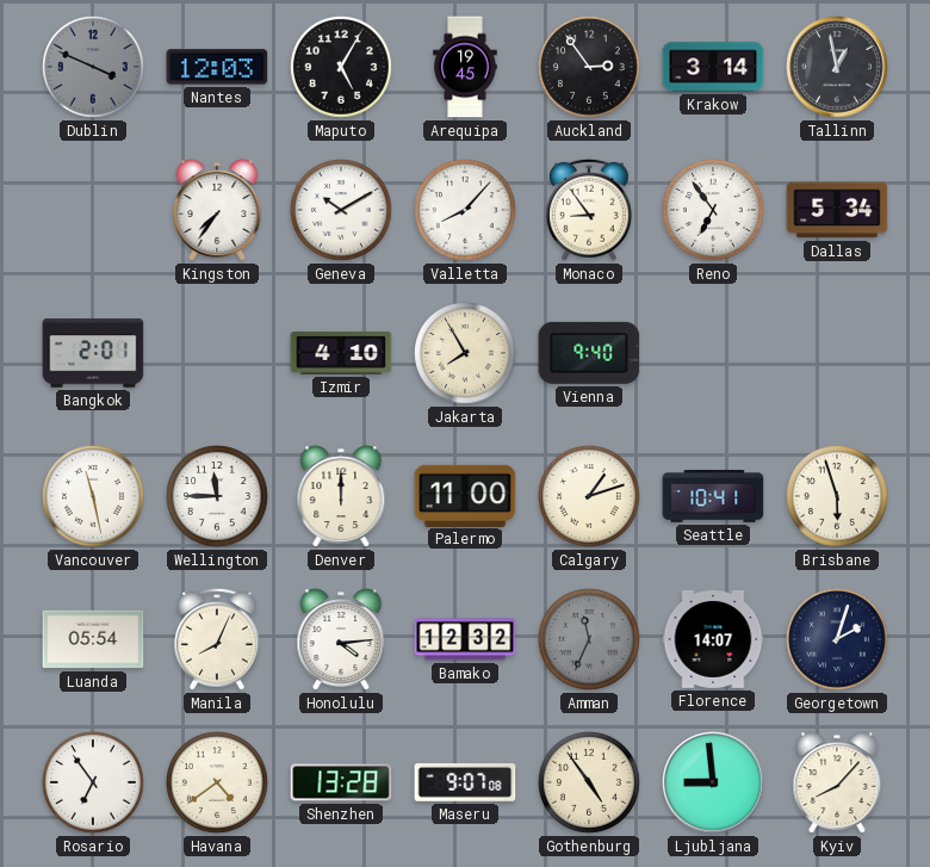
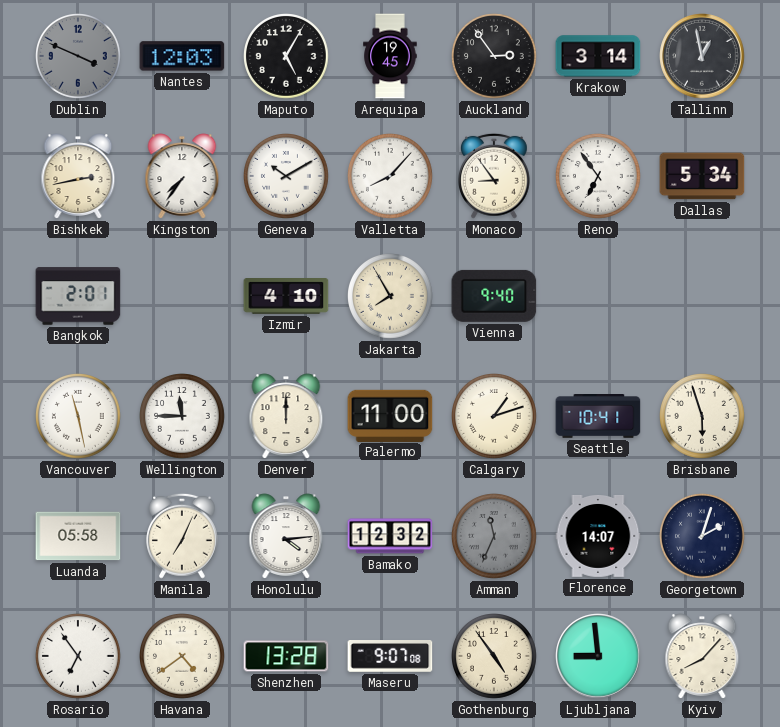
Bishkek: none -> 2:43 (78, 176)
Luanda: 05:54 -> 05:58 (78, 536)
Manila: 8:04 -> 7:04 (183, 536)
